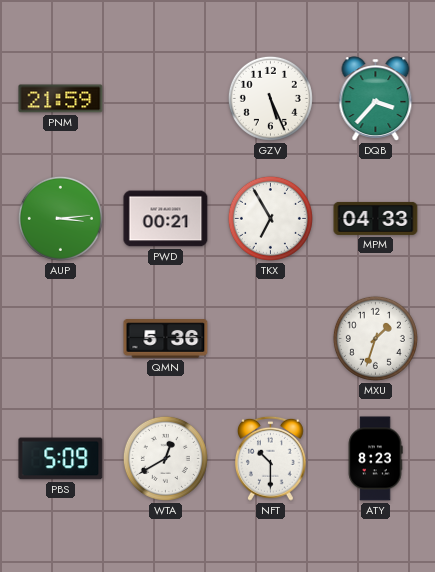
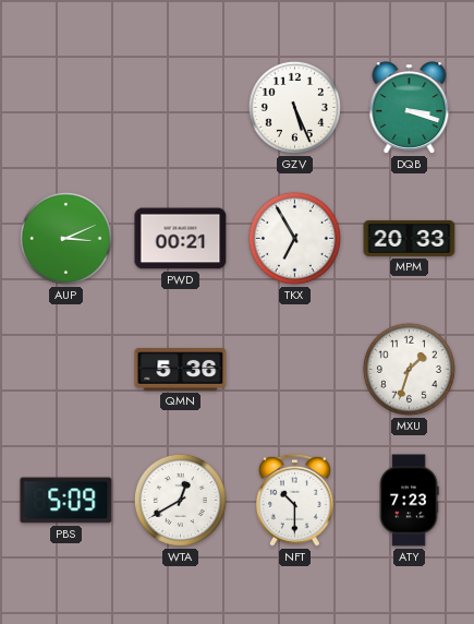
PNM: 21:59 -> none (61, 99)
DQB: 3:37 -> 3:18 (410, 108)
AUP: 3:14 -> 3:11 (65, 238)
MPM: 04:33 -> 20:33 (410, 238)
ATY: 8:23 -> 7:23 (409, 501)
